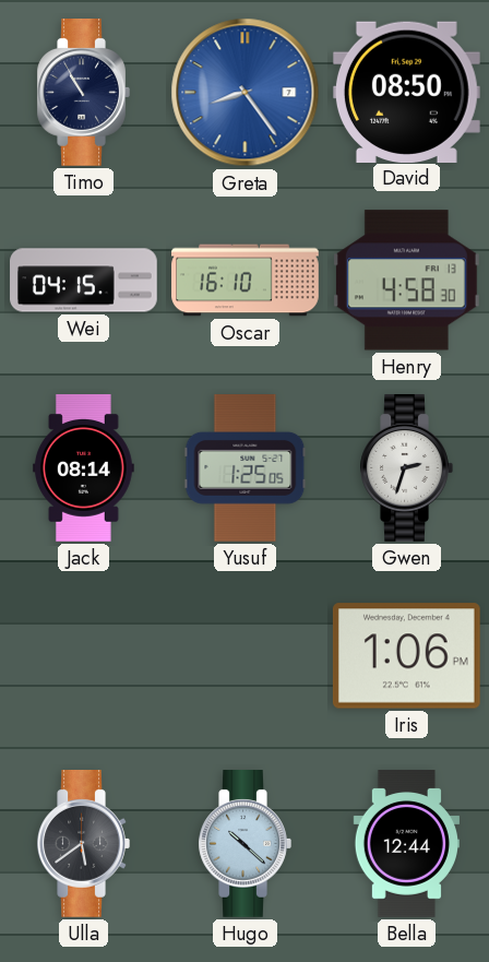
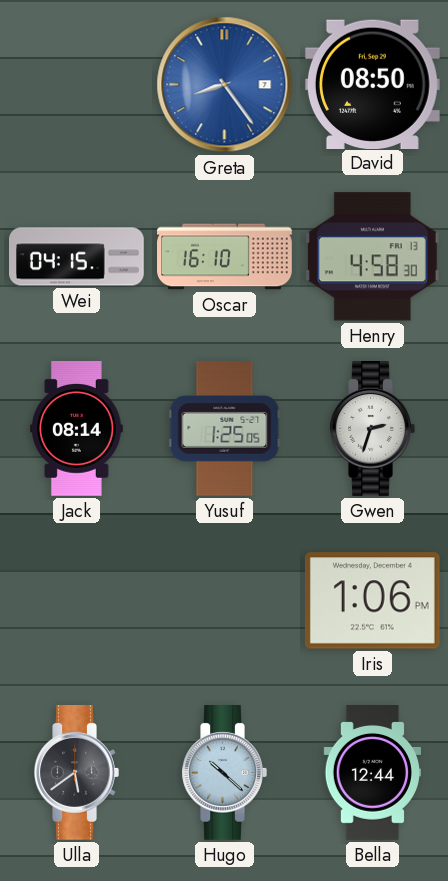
Timo: 10:55 -> none (83, 93)
